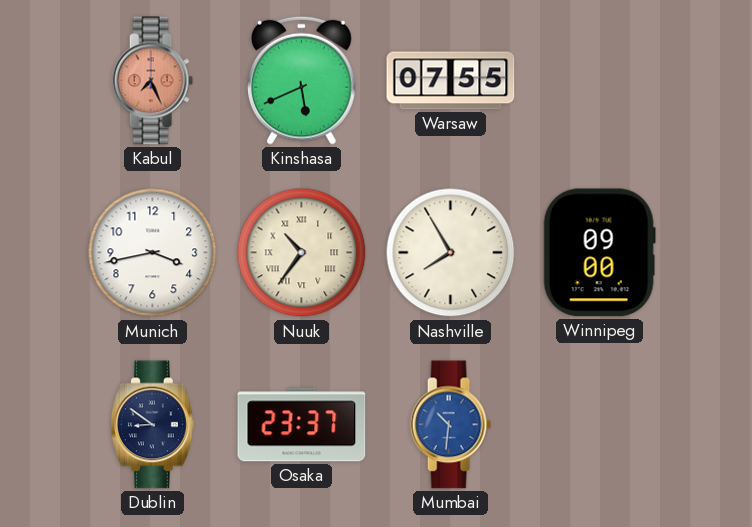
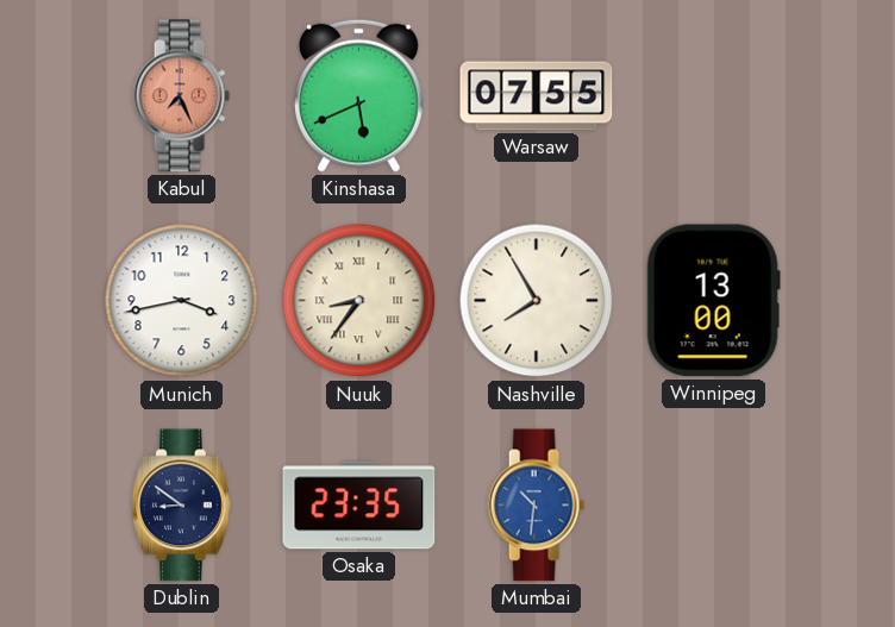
Nuuk: 10:36 -> 8:36 (359, 301)
Winnipeg: 09:00 -> 13:00 (713, 301)
Osaka: 23:37 -> 23:35 (359, 506)
